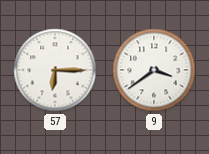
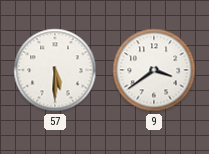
57: 6:15 -> 5:30 (55, 70)
